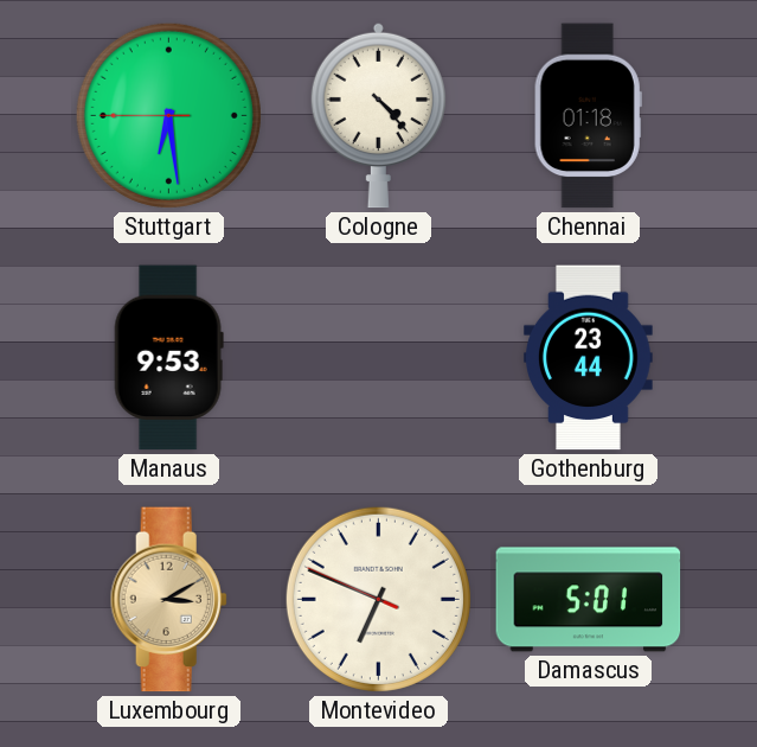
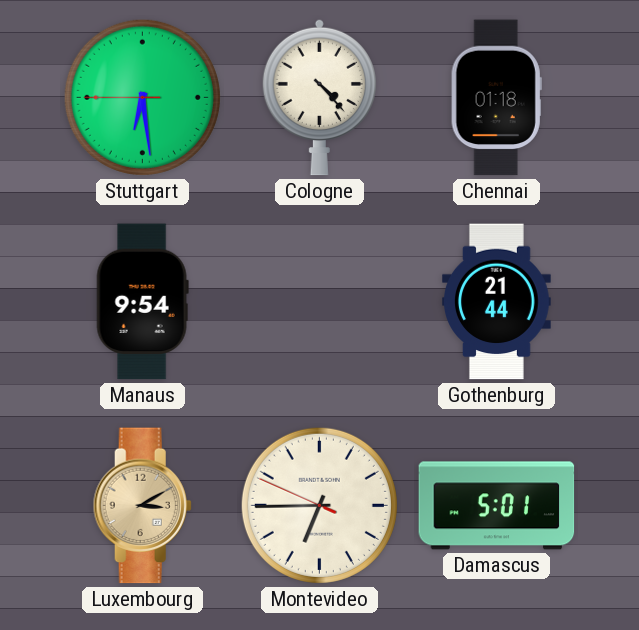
Manaus: 9:53 -> 9:54 (142, 302)
Gothenburg: 23:44 -> 21:44 (497, 302)
Montevideo: 6:48 -> 6:44 (319, 505)
